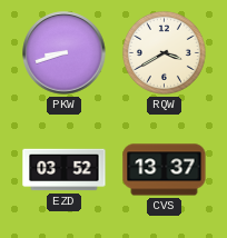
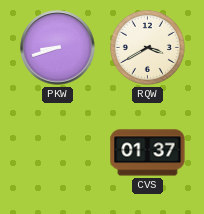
EZD: 03:52 -> none (65, 170)
CVS: 13:37 -> 01:37 (148, 153)
